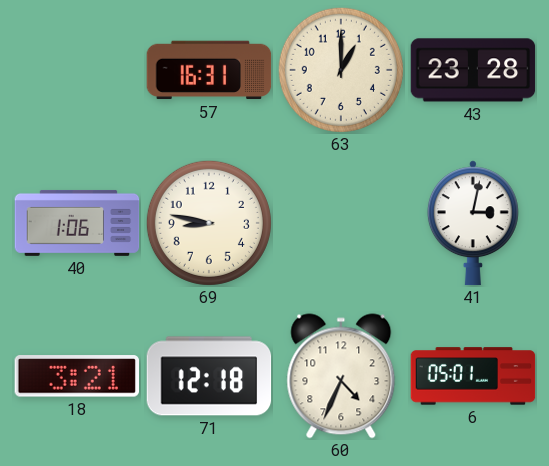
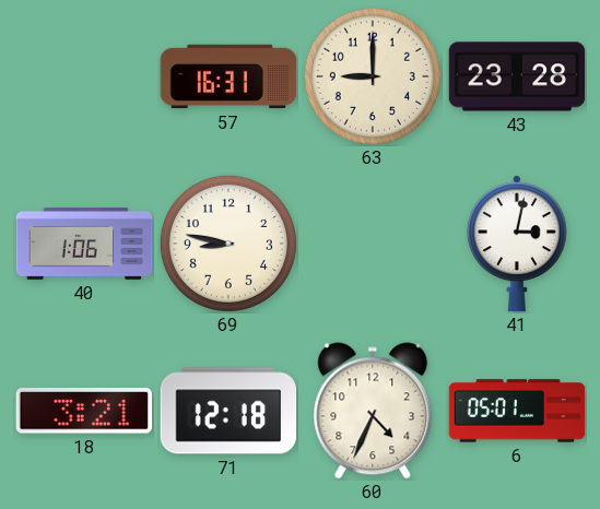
63: 1:00 -> 9:00 (373, 76)
